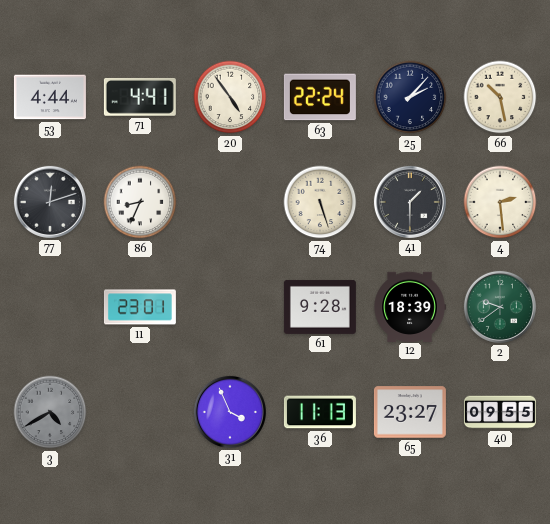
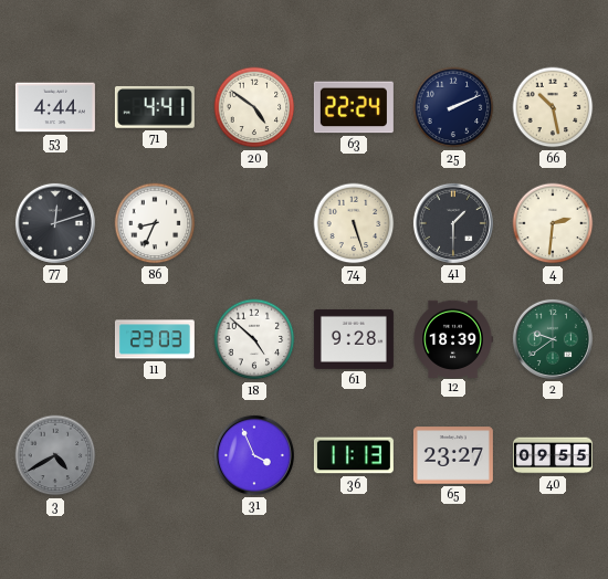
20: 4:54 -> 4:51 (254, 107)
25: 2:07 -> 2:11 (453, 107)
4: 2:29 -> 2:31 (553, 223)
11: 23:01 -> 23:03 (155, 339)
18: none -> 4:52 (254, 339)
